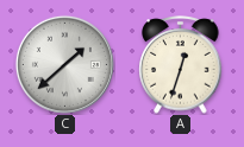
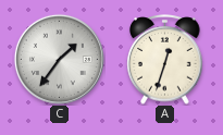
C: 1:38 -> 1:36 (59, 59)
